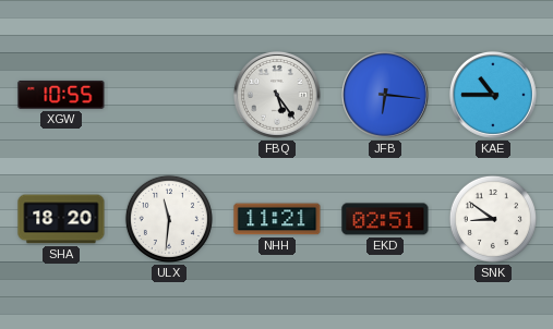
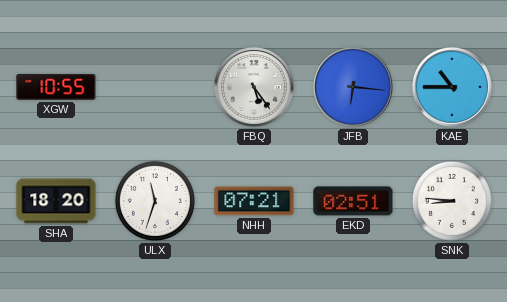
ULX: 11:31 -> 11:33 (155, 201)
NHH: 11:21 -> 07:21 (254, 201)
SNK: 8:51 -> 8:46 (452, 201)
